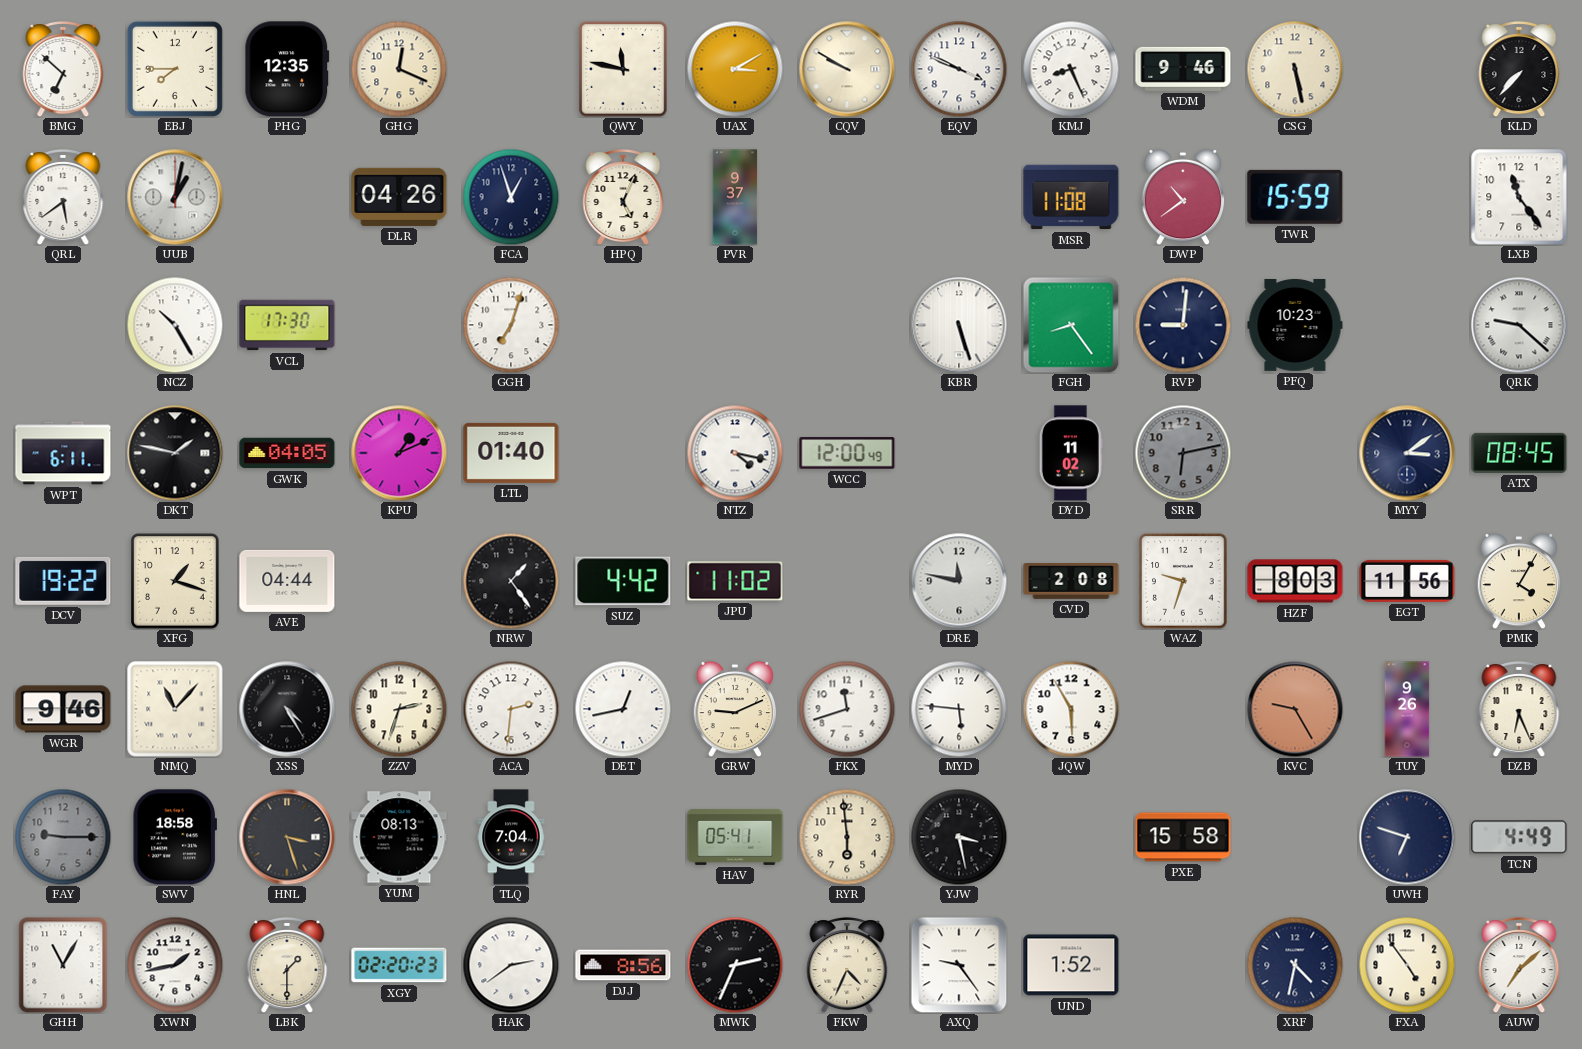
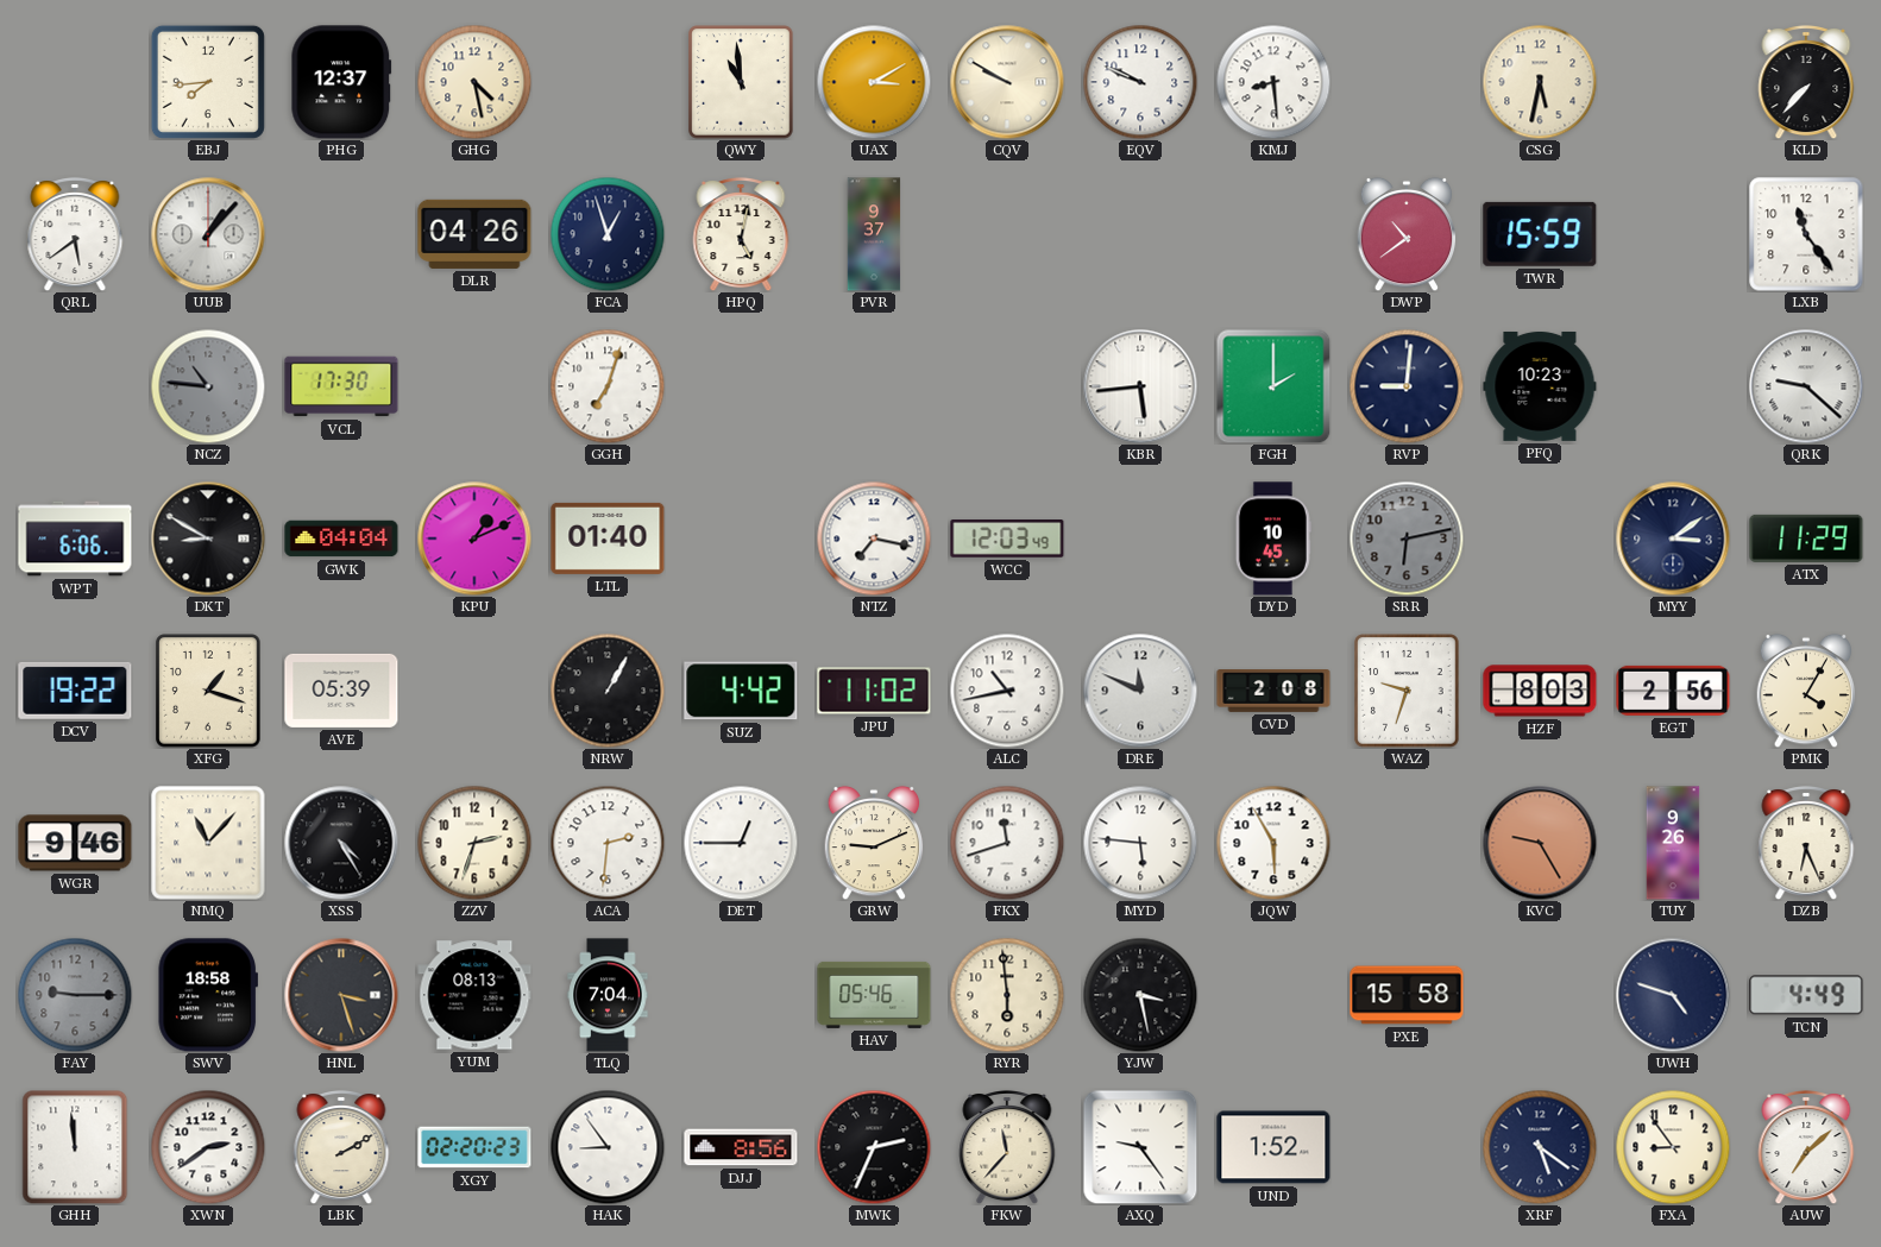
BMG: 6:52 -> none (63, 69)
EBJ: 7:45 -> 7:44 (208, 82)
PHG: 12:35 -> 12:37 (341, 82)
GHG: 12:19 -> 4:28 (474, 82)
QWY: 11:47 -> 10:59 (741, 82)
EQV: 3:49 -> 9:49 (1140, 82)
KMJ: 8:26 -> 8:29 (1273, 82)
WDM: 9:46 -> none (1183, 69)
CSG: 5:28 -> 5:32 (1540, 82)
UUB: 1:02 -> 1:07 (208, 234)
HPQ: 5:04 -> 5:02 (741, 234)
MSR: 11:08 -> none (1071, 197)
NCZ: 10:25 -> 10:46 (208, 386)
NCZ dial: white -> grey (208, 386)
KBR: 5:27 -> 5:44 (1140, 386)
FGH: 8:24 -> 2:00 (1273, 386)
WPT: 6:11 -> 6:06 (75, 539)
DKT: 1:47 -> 8:50 (208, 539)
GWK: 04:05 -> 04:04 (341, 539)
NTZ: 4:17 -> 7:17 (874, 539)
WCC: 12:00 -> 12:03 (1007, 539)
DYD: 11:02 -> 10:45 (1273, 539)
ATX: 08:45 -> 11:29 (1806, 539)
AVE: 04:44 -> 05:39 (341, 691)
NRW: 1:24 -> 1:05 (608, 691)
ALC: none -> 10:43 (1007, 691)
DRE: 11:47 -> 11:49 (1140, 691)
EGT: 11:56 -> 2:56 (1673, 691)
DET: 12:43 -> 12:45 (741, 843)
HAV: 05:41 -> 05:46 (874, 995)
UWH: 6:48 -> 4:48 (1673, 995)
GHH: 11:05 -> 11:59 (75, 1147)
XWN: 1:43 -> 2:39 (208, 1147)
LBK: 1:30 -> 2:10 (341, 1147)
HAK: 2:39 -> 8:54 (608, 1147)
FKW: 4:34 -> 11:37 (1007, 1147)
XRF: 4:32 -> 5:21 (1540, 1147)
FXA: 4:54 -> 8:54 (1673, 1147)
